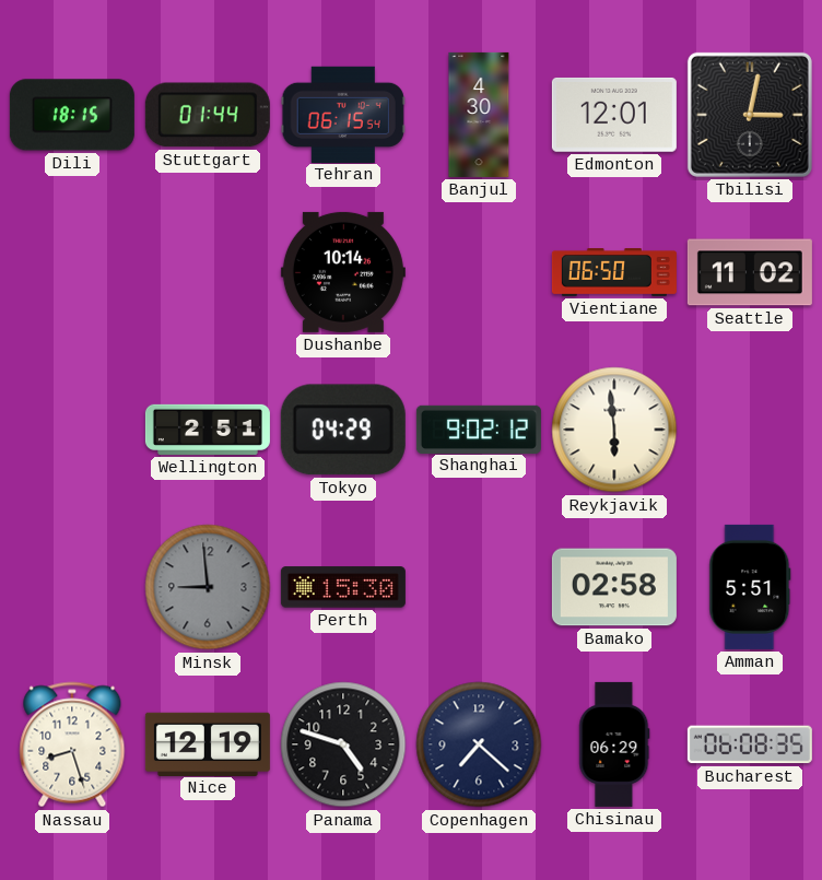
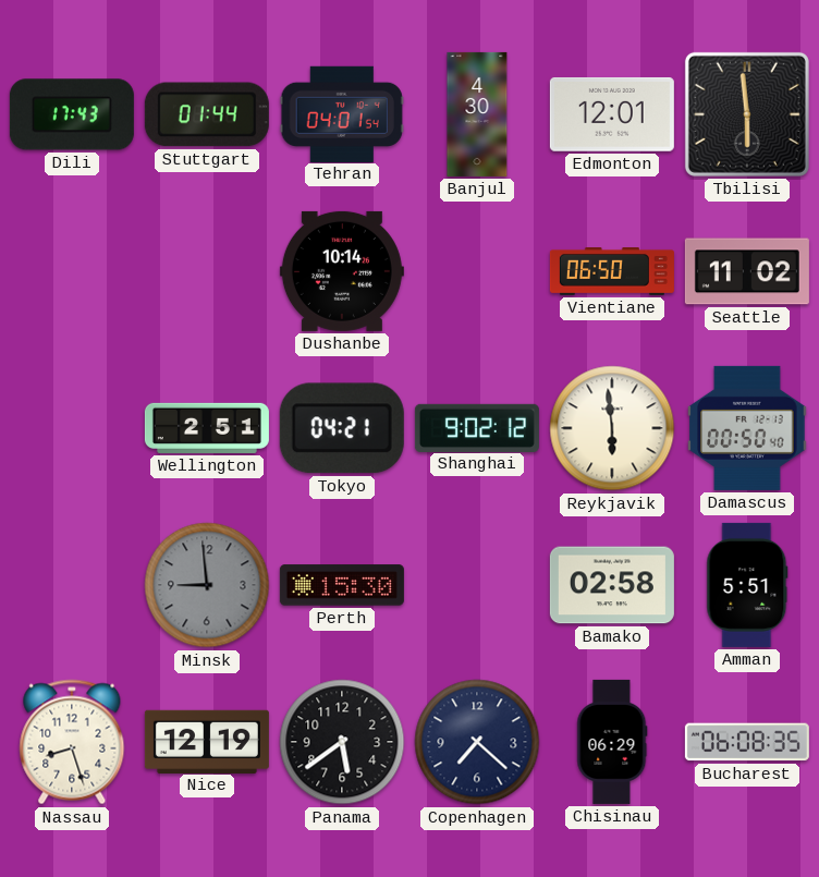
Dili: 18:15 -> 17:43 (72, 114)
Tehran: 06:15 -> 04:01 (342, 113)
Tbilisi: 3:02 -> 5:59 (747, 114)
Tokyo: 04:29 -> 04:21 (342, 428)
Damascus: none -> 00:50 (747, 428)
Panama: 4:48 -> 5:39 (342, 742)
